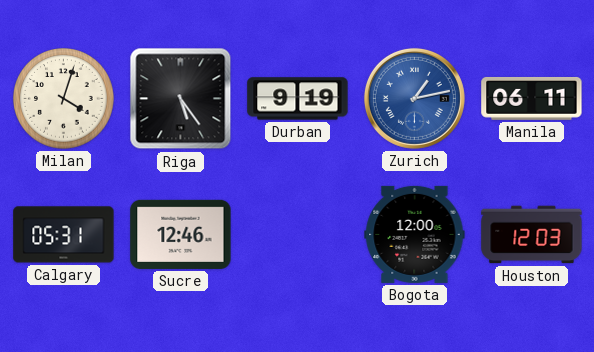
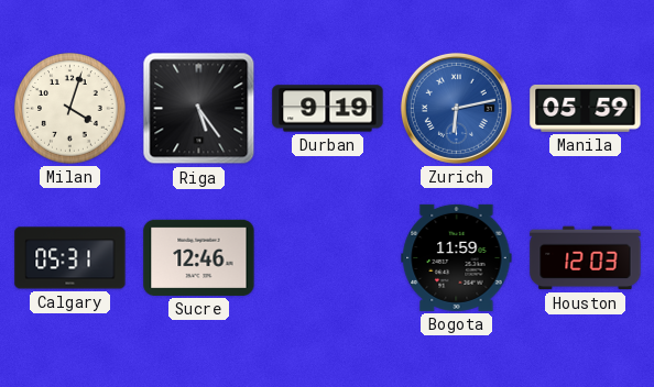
Zurich: 1:13 -> 6:13 (456, 108)
Manila: 06:11 -> 05:59 (586, 109)
Bogota: 12:00 -> 11:59 (457, 257)
